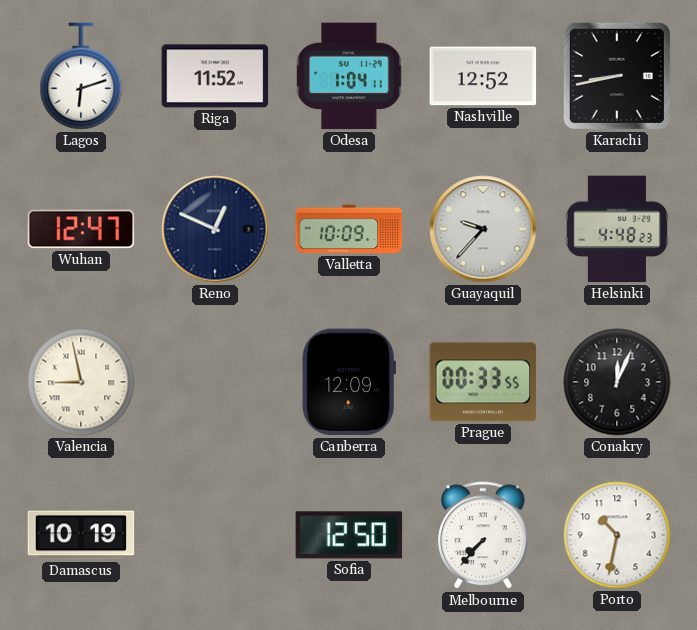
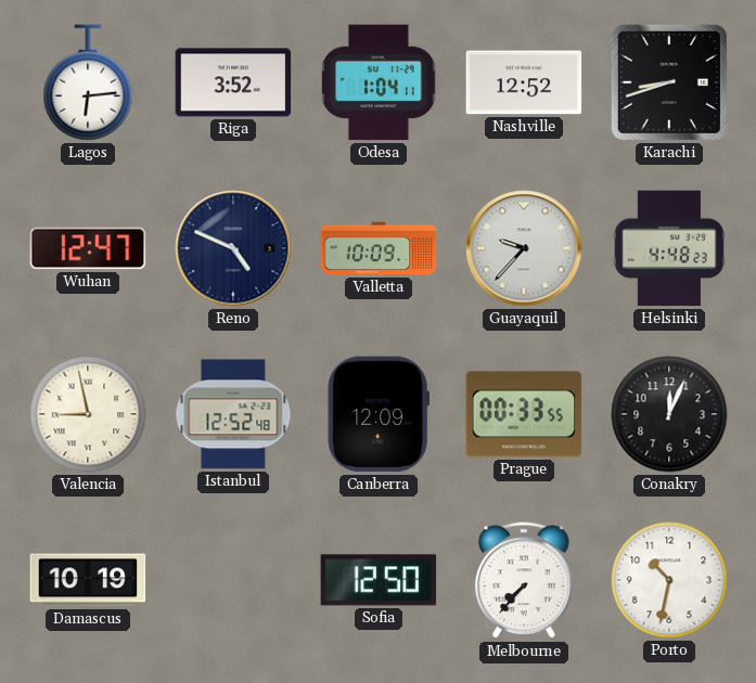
Lagos: 6:12 -> 6:14 (88, 82)
Riga: 11:52 -> 3:52 (233, 82)
Karachi: 8:43 -> 8:42 (669, 82)
Reno: 12:49 -> 4:49 (233, 248)
Istanbul: none -> 12:52 (233, 414)
